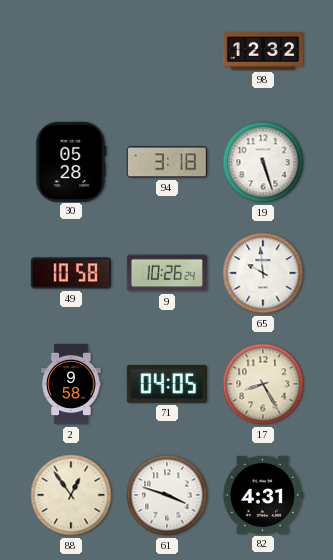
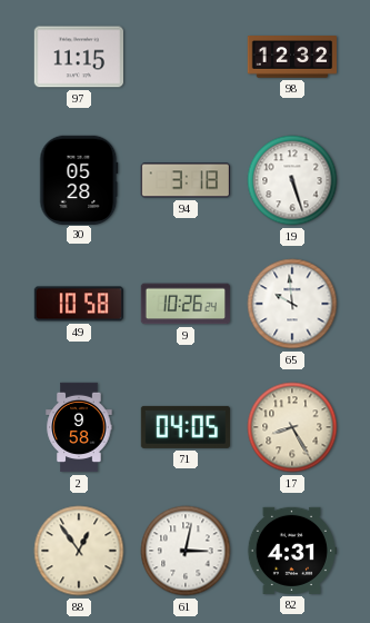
97: none -> 11:15 (78, 57)
61: 3:48 -> 3:02 (186, 551)
